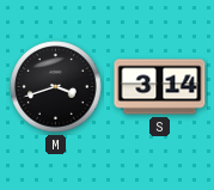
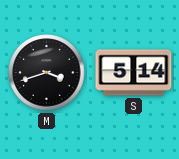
S: 3:14 -> 5:14 (134, 73)
